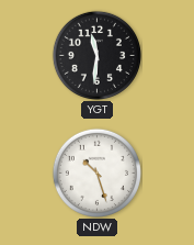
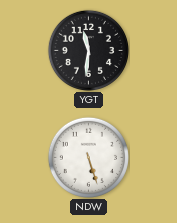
NDW: 10:27 -> 5:27 (88, 157)
